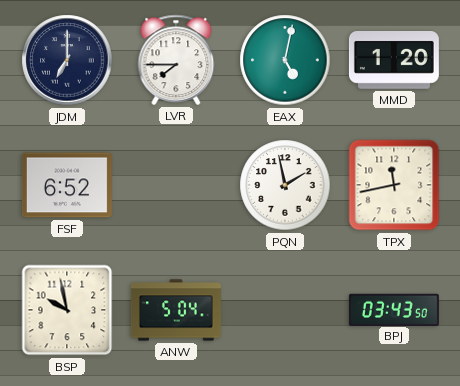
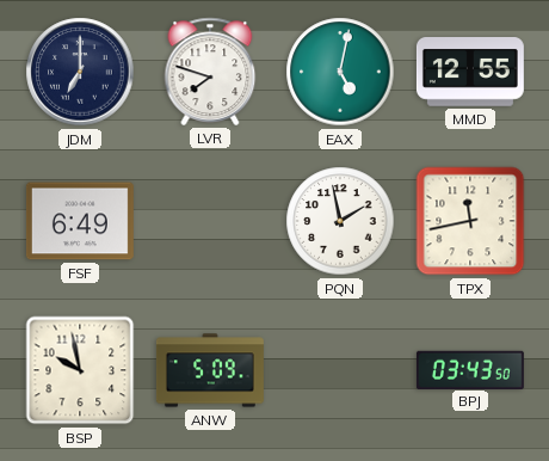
LVR: 7:45 -> 7:48 (210, 72)
MMD: 1:20 -> 12:55 (470, 73)
FSF: 6:52 -> 6:49 (80, 221)
ANW: 5:04 -> 5:09 (210, 370)
